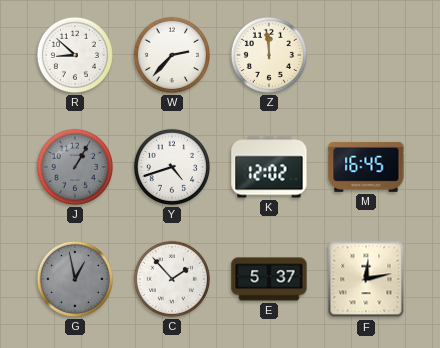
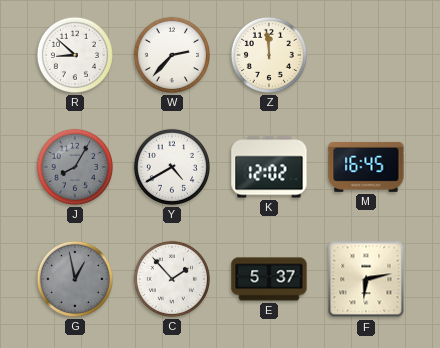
J: 1:05 -> 8:05 (75, 167)
Y: 4:42 -> 4:40 (172, 167)
F: 12:13 -> 6:13 (366, 279)
